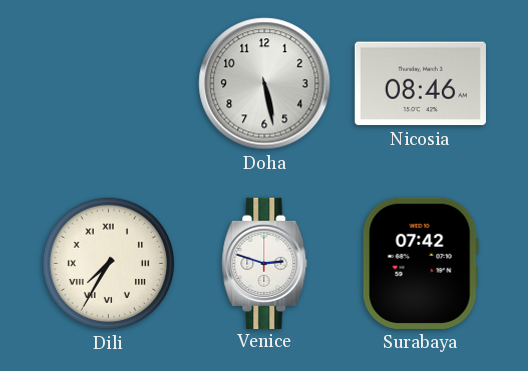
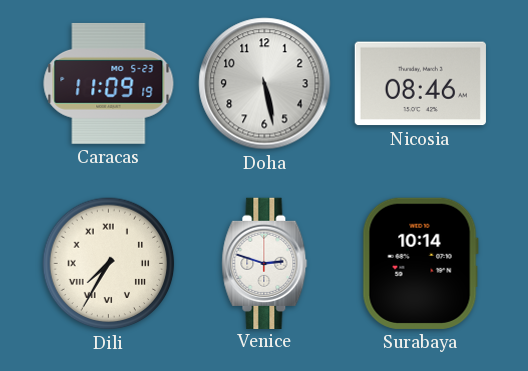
Caracas: none -> 11:09 (109, 83)
Surabaya: 07:42 -> 10:14 (420, 263)
